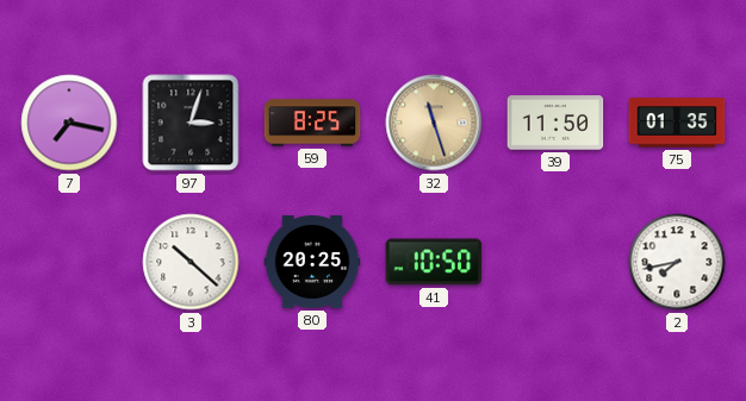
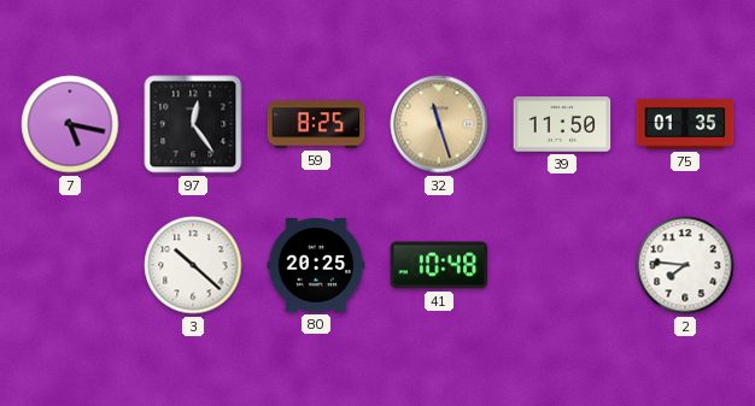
7: 7:17 -> 5:17 (70, 124)
97: 3:03 -> 12:24 (193, 124)
41: 10:50 -> 10:48 (439, 265)
2: 7:43 -> 7:46 (685, 265)
